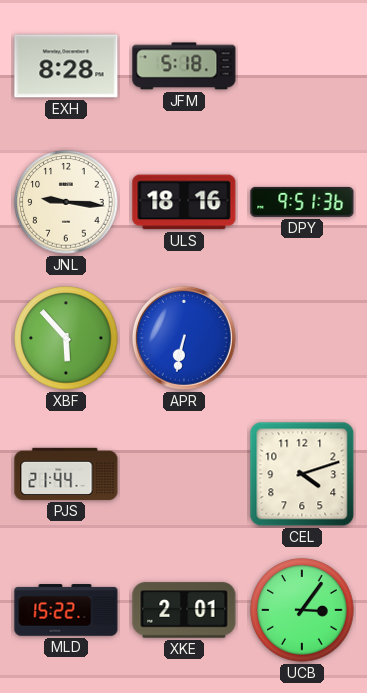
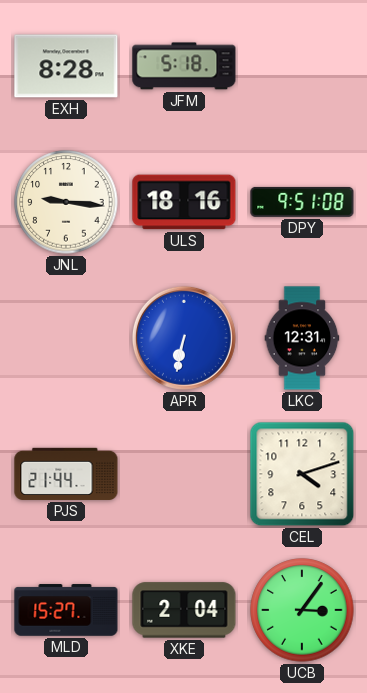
DPY: 9:51:36 -> 9:51:08 (302, 202)
XBF: 5:53 -> none (66, 338)
LKC: none -> 12:31 (302, 338)
MLD: 15:22 -> 15:27 (66, 610)
XKE: 2:01 -> 2:04 (184, 610)
